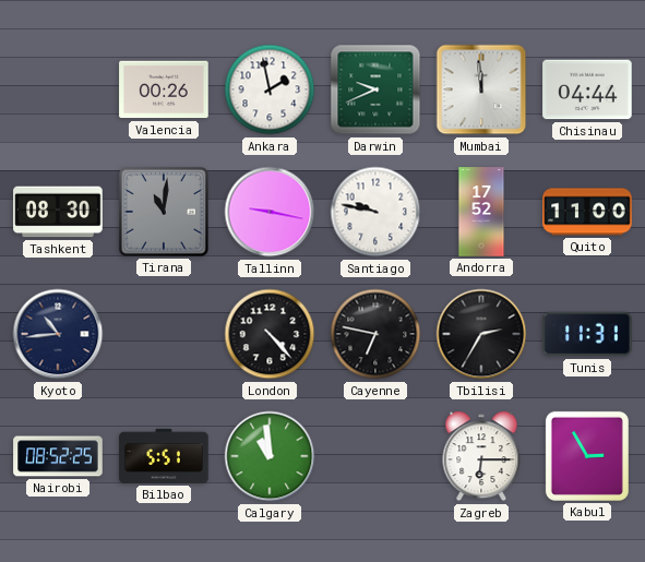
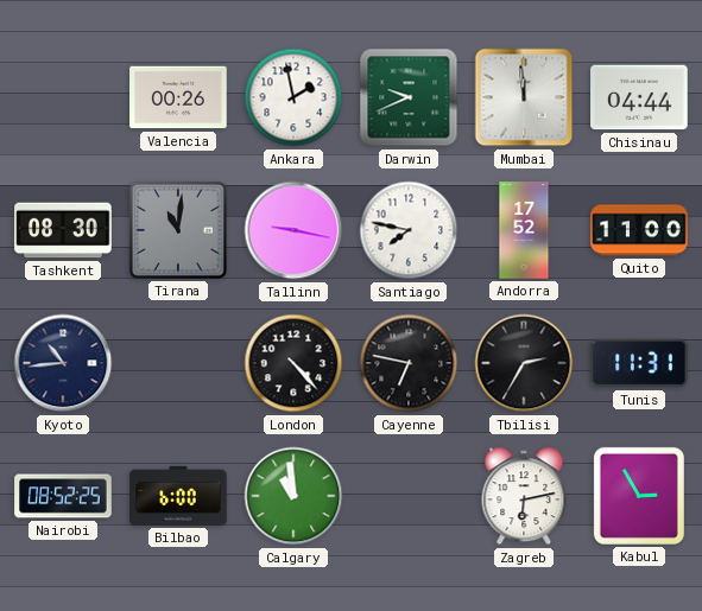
Santiago: 9:47 -> 7:47 (409, 230)
Bilbao: 5:51 -> 6:00 (178, 496)
Zagreb: 6:15 -> 6:13 (524, 496)
